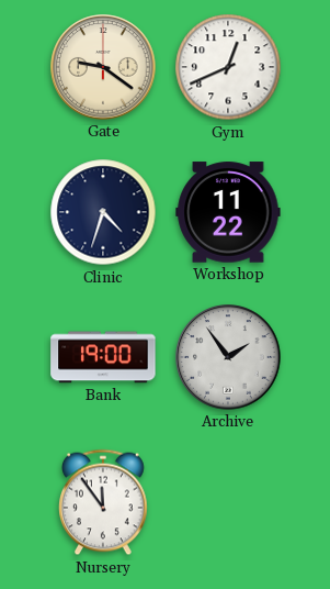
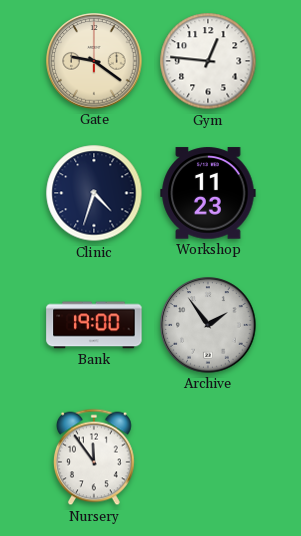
Gym: 12:41 -> 12:46 (208, 61)
Workshop: 11:22 -> 11:23 (208, 193)
